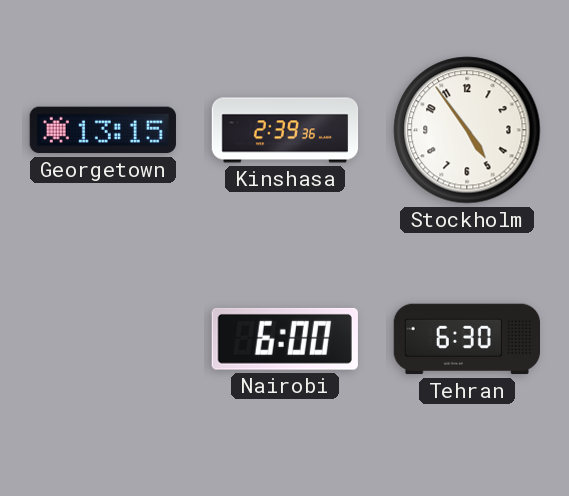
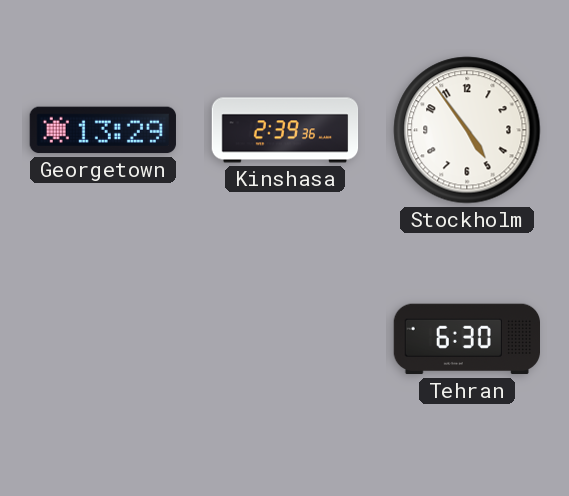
Georgetown: 13:15 -> 13:29 (103, 130)
Nairobi: 6:00 -> none (285, 339)
